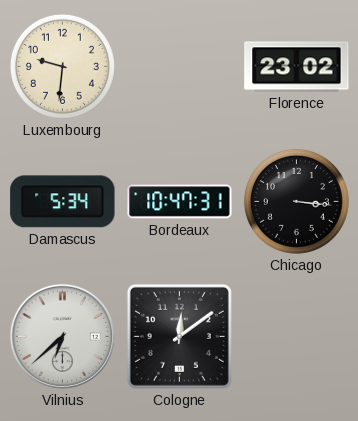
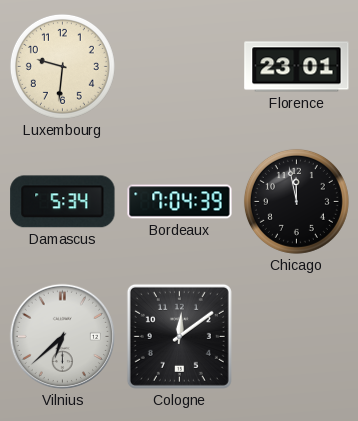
Florence: 23:02 -> 23:01 (297, 67)
Bordeaux: 10:47 -> 7:04 (180, 202)
Chicago: 3:16 -> 11:58 (296, 201)
